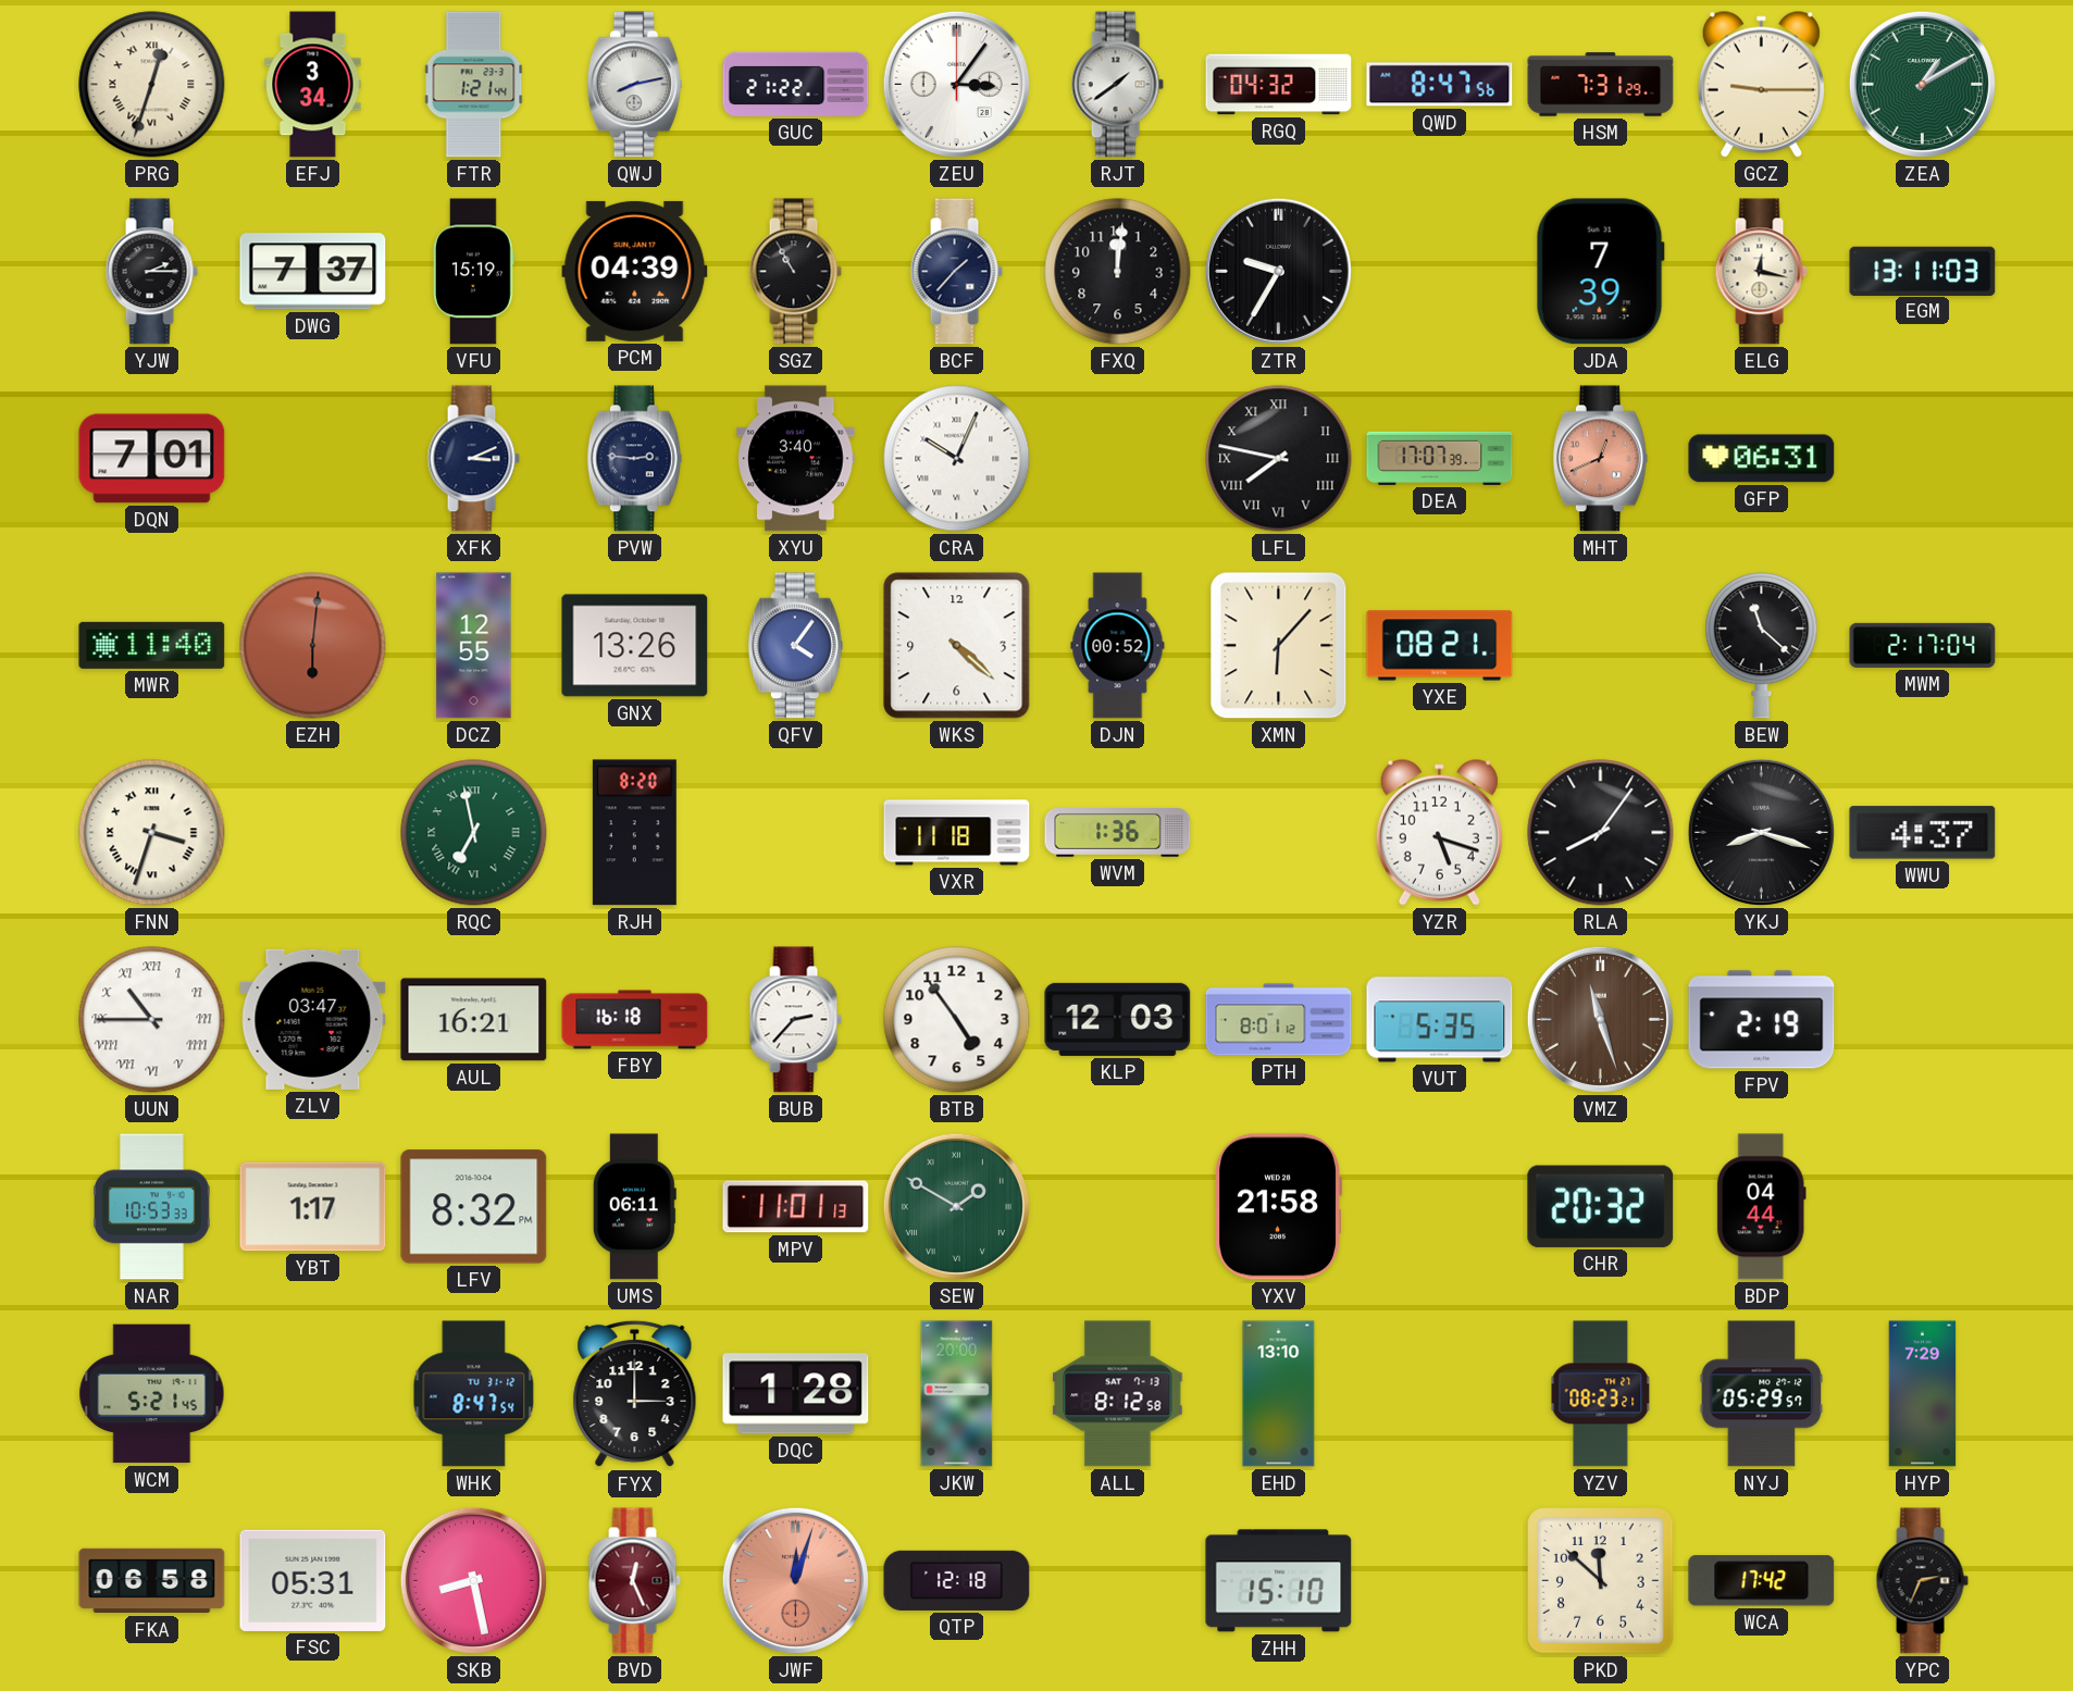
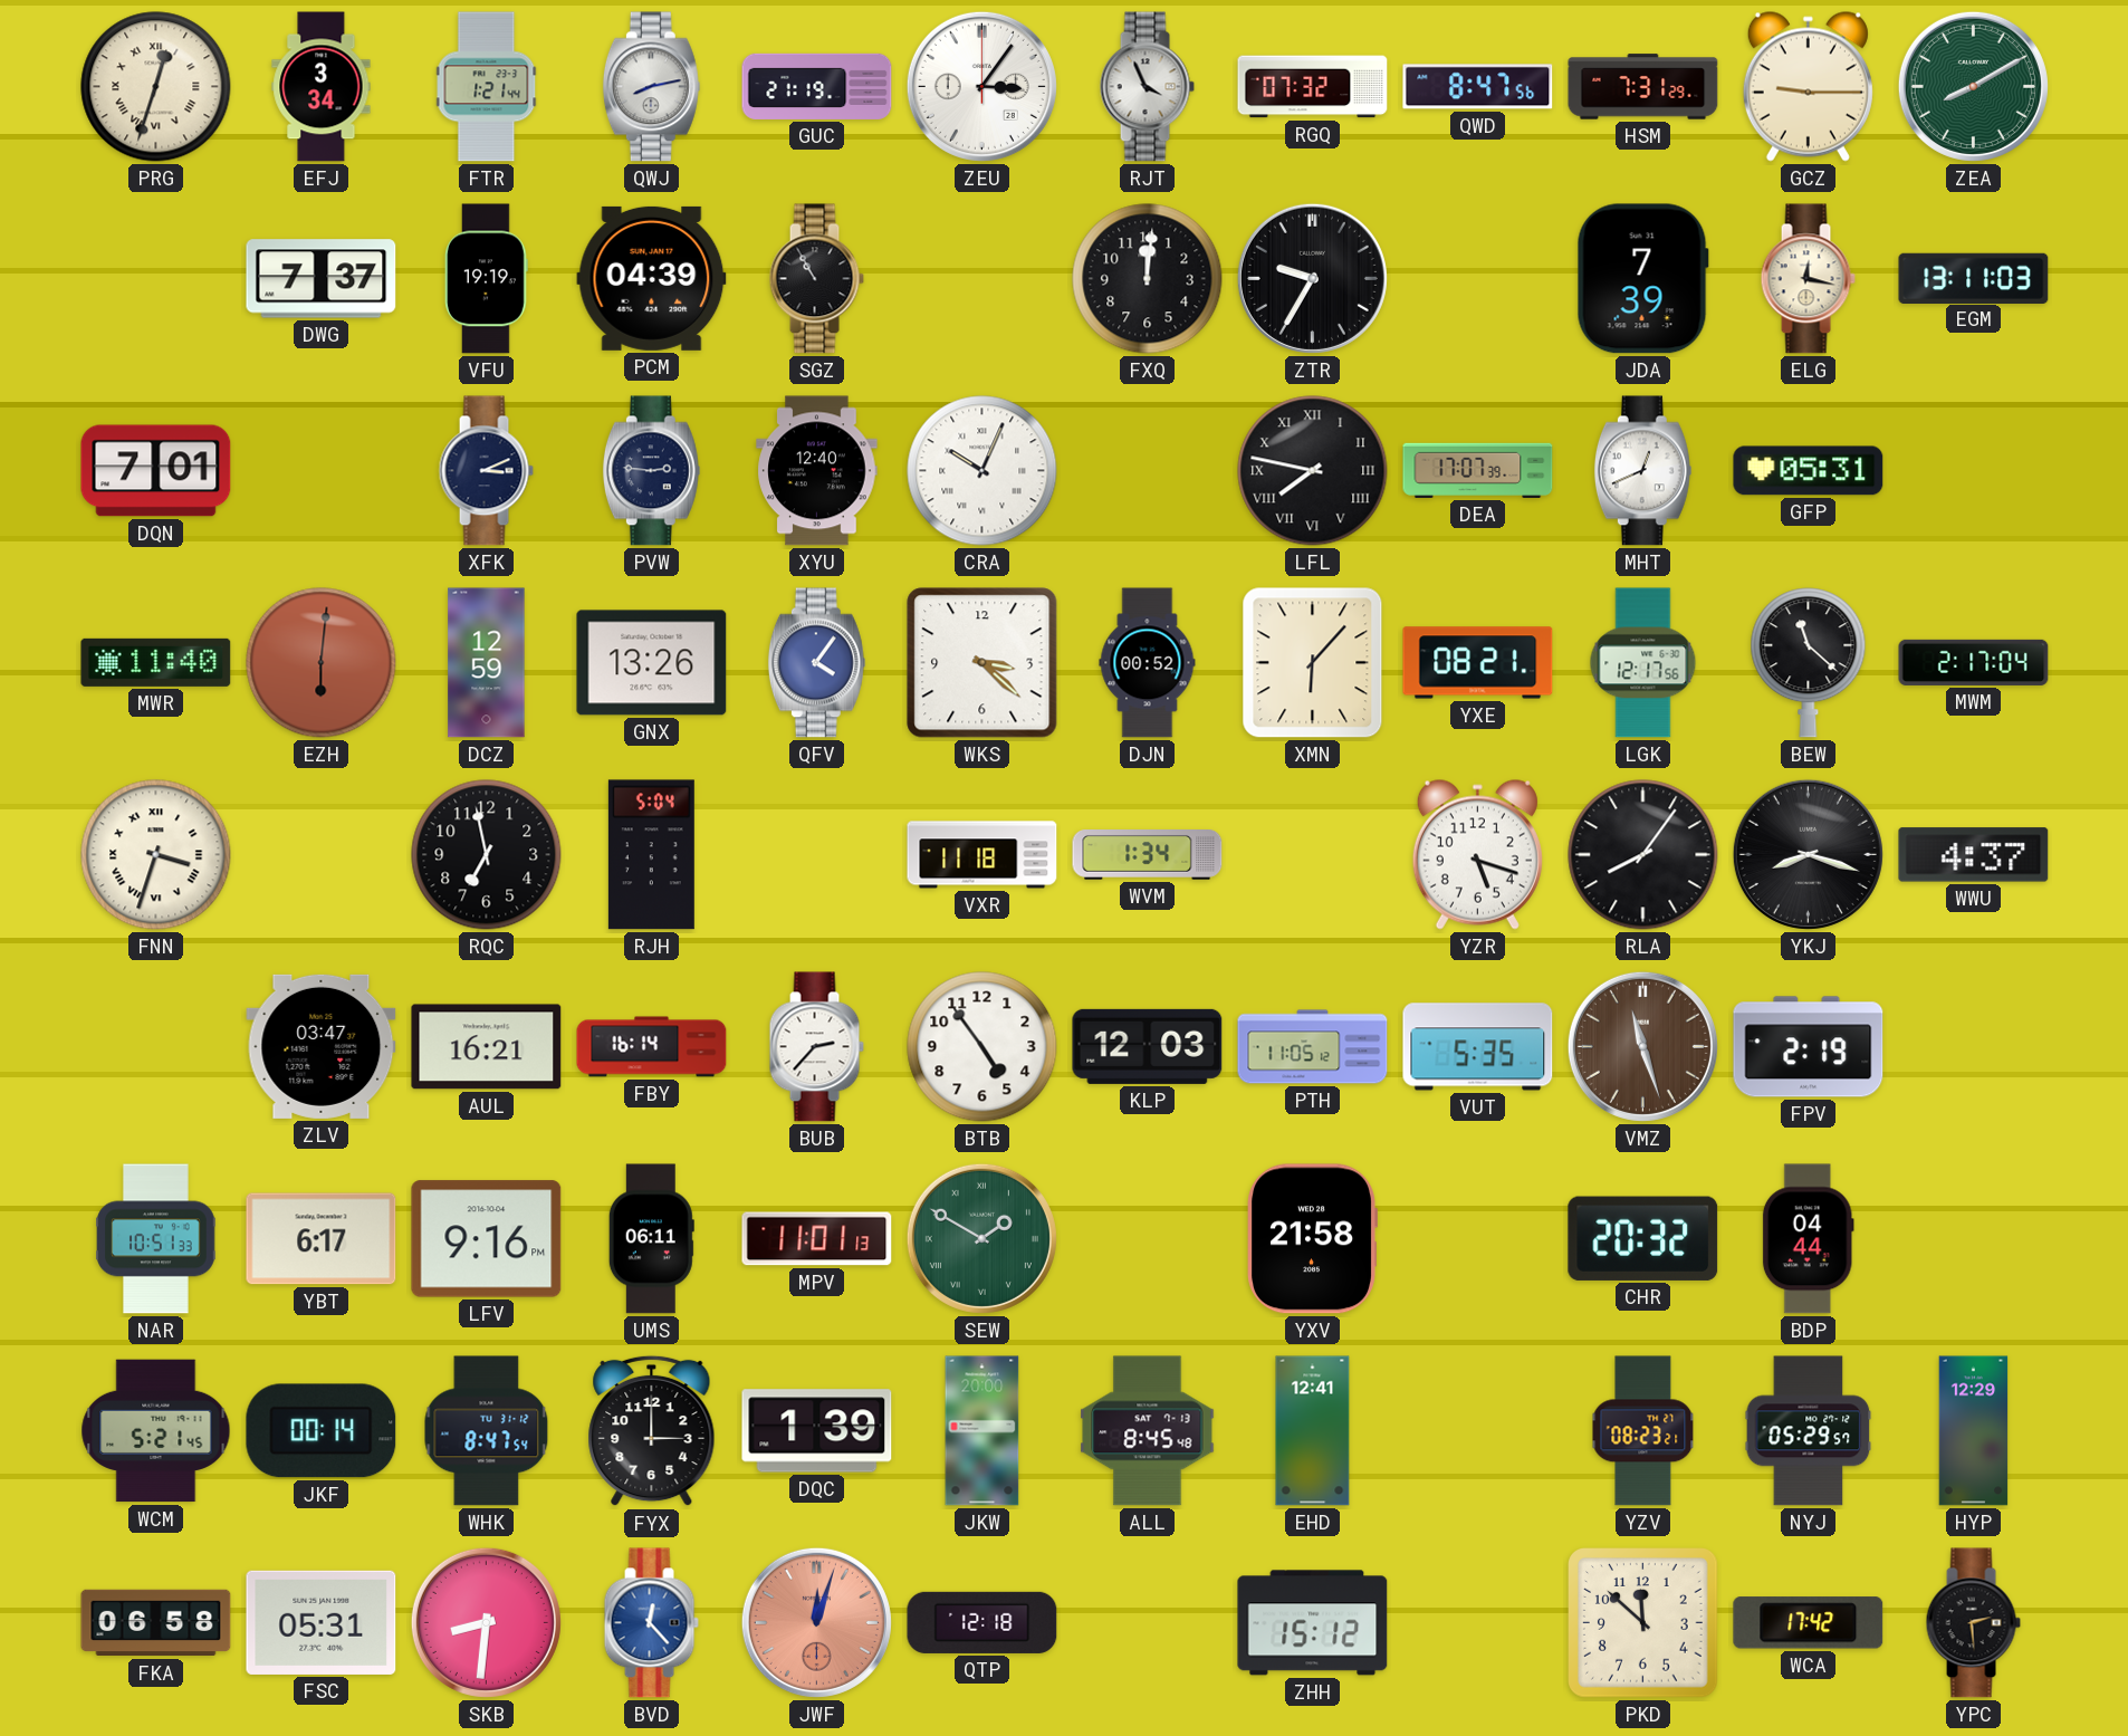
GUC: 21:22 -> 21:19 (817, 86)
RJT: 1:39 -> 3:56 (1147, 87)
RGQ: 04:32 -> 07:32 (1313, 87)
ZEA: 1:10 -> 8:10 (1973, 86)
YJW: 2:15 -> none (151, 272)
VFU: 15:19 -> 19:19 (487, 279)
BCF: 1:37 -> none (956, 272)
XYU: 3:40 -> 12:40 (817, 471)
MHT dial: salmon -> white (1642, 471)
GFP: 06:31 -> 05:31 (1809, 471)
DCZ: 12:55 -> 12:59 (487, 663)
WKS: 4:22 -> 3:22 (982, 663)
LGK: none -> 12:17 (1643, 663)
RQC dial: green -> black (487, 855)
RQC numerals: Roman -> Arabic (487, 855)
RJH: 8:20 -> 5:04 (651, 855)
WVM: 1:36 -> 1:34 (1148, 855)
UUN: 10:45 -> none (152, 1020)
FBY: 16:18 -> 16:14 (652, 1047)
PTH: 8:01 -> 11:05 (1313, 1047)
NAR: 10:53 -> 10:51 (156, 1239)
YBT: 1:17 -> 6:17 (322, 1239)
LFV: 8:32 -> 9:16 (487, 1239)
JKF: none -> 00:14 (322, 1431)
DQC: 1:28 -> 1:39 (817, 1431)
ALL: 8:12 -> 8:45 (1148, 1431)
EHD: 13:10 -> 12:41 (1313, 1431)
HYP: 7:29 -> 12:29 (1974, 1431)
SKB: 8:28 -> 8:31 (486, 1622)
BVD: 12:26 -> 12:23 (651, 1623)
BVD dial: burgundy -> blue (651, 1623)
ZHH: 15:10 -> 15:12 (1313, 1623)
YPC: 2:34 -> 2:29 (1973, 1623)
